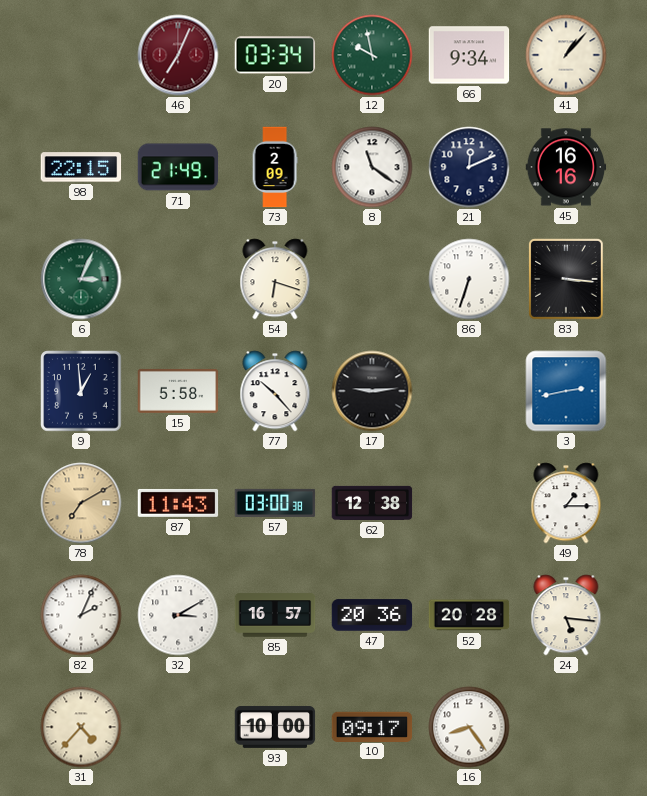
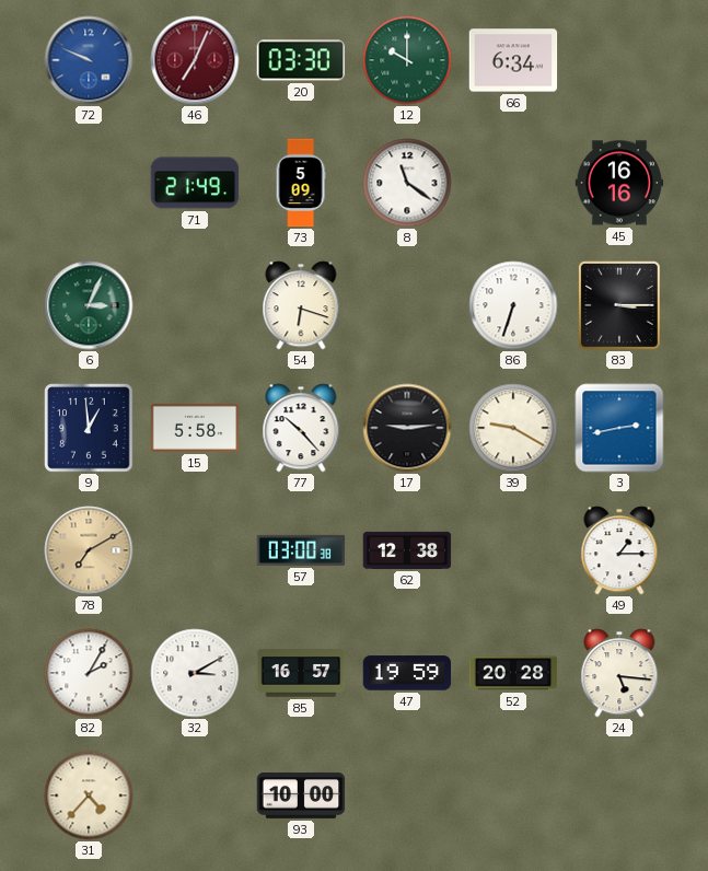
72: none -> 9:49 (89, 60)
20: 03:34 -> 03:30 (301, 60)
12: 9:58 -> 10:00 (407, 60)
66: 9:34 -> 6:34 (513, 60)
41: 1:07 -> none (566, 55)
98: 22:15 -> none (81, 167)
73: 2:09 -> 5:09 (301, 183)
21: 12:11 -> none (469, 167)
83: 3:16 -> 3:15 (620, 306)
39: none -> 9:20 (513, 428)
87: 11:43 -> none (178, 503)
82: 2:04 -> 2:05 (89, 673)
47: 20:36 -> 19:59 (407, 673)
10: 09:17 -> none (372, 726)
16: 8:24 -> none (469, 727)
